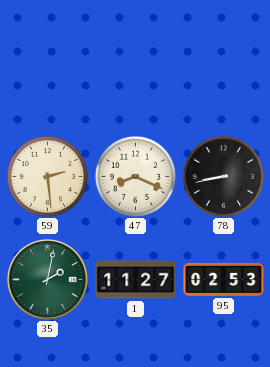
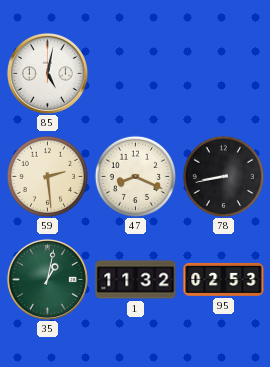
85: none -> 5:02 (47, 73)
35: 2:02 -> 1:02 (47, 279)
1: 11:27 -> 11:32 (136, 280)
